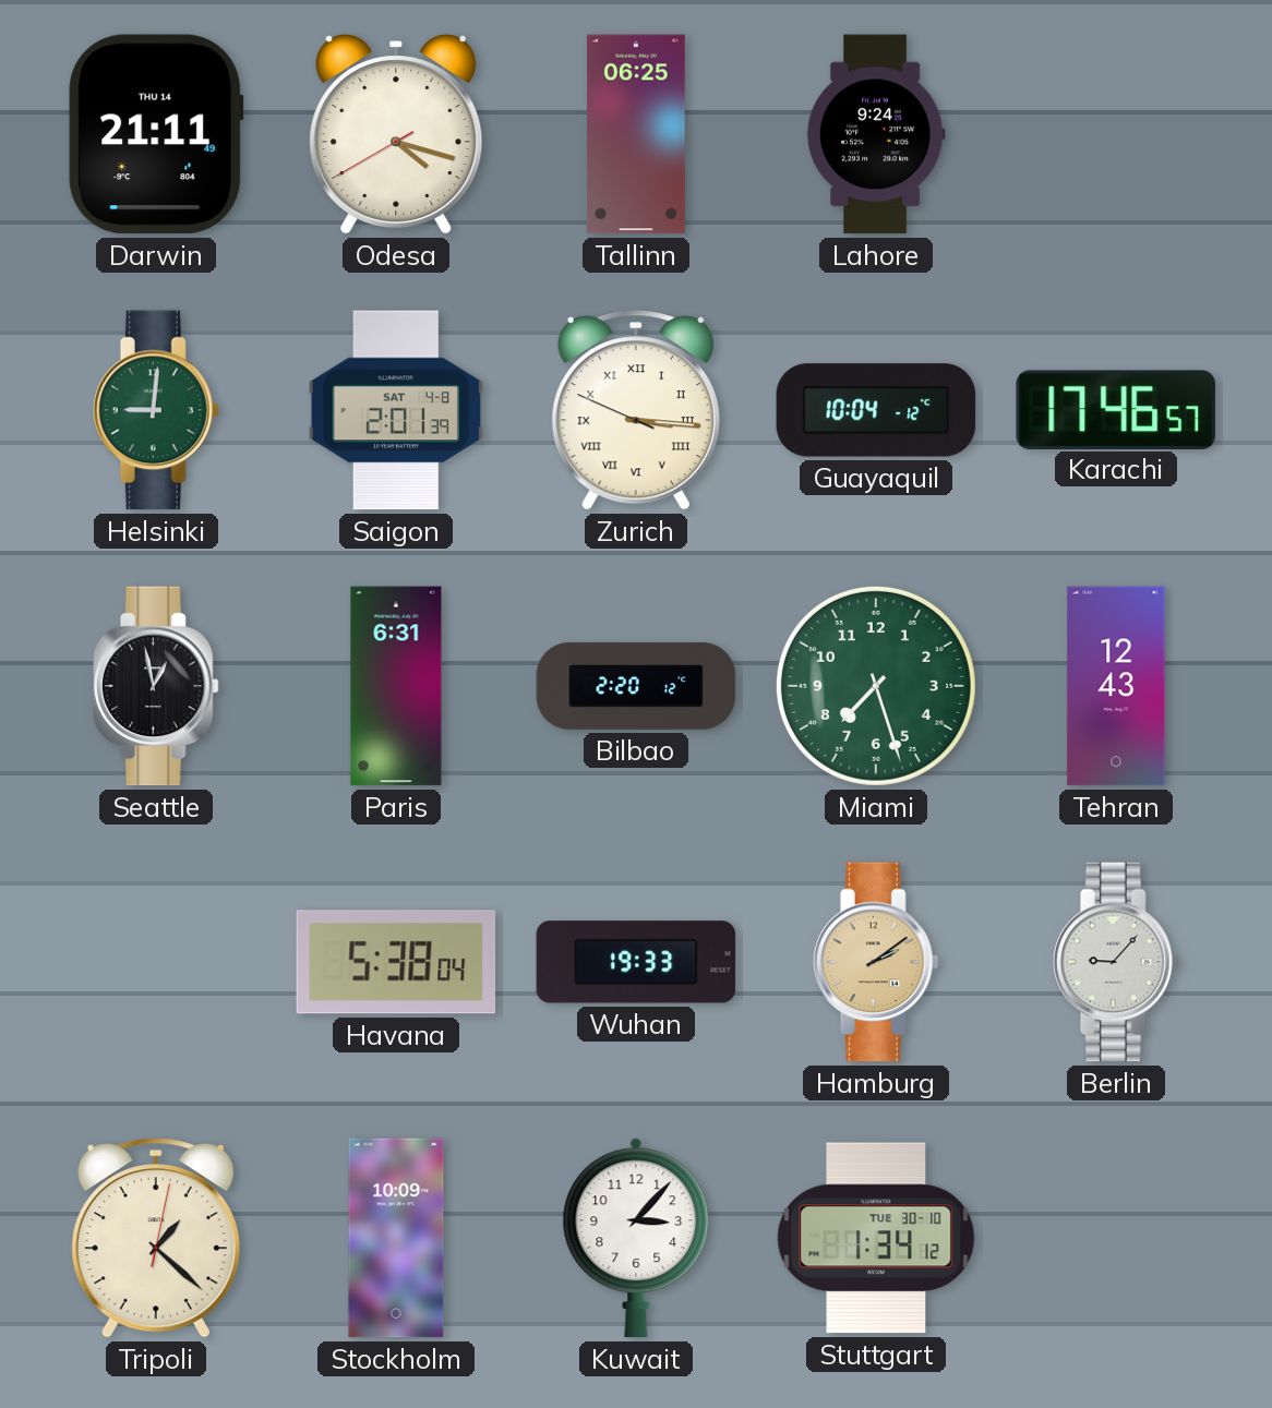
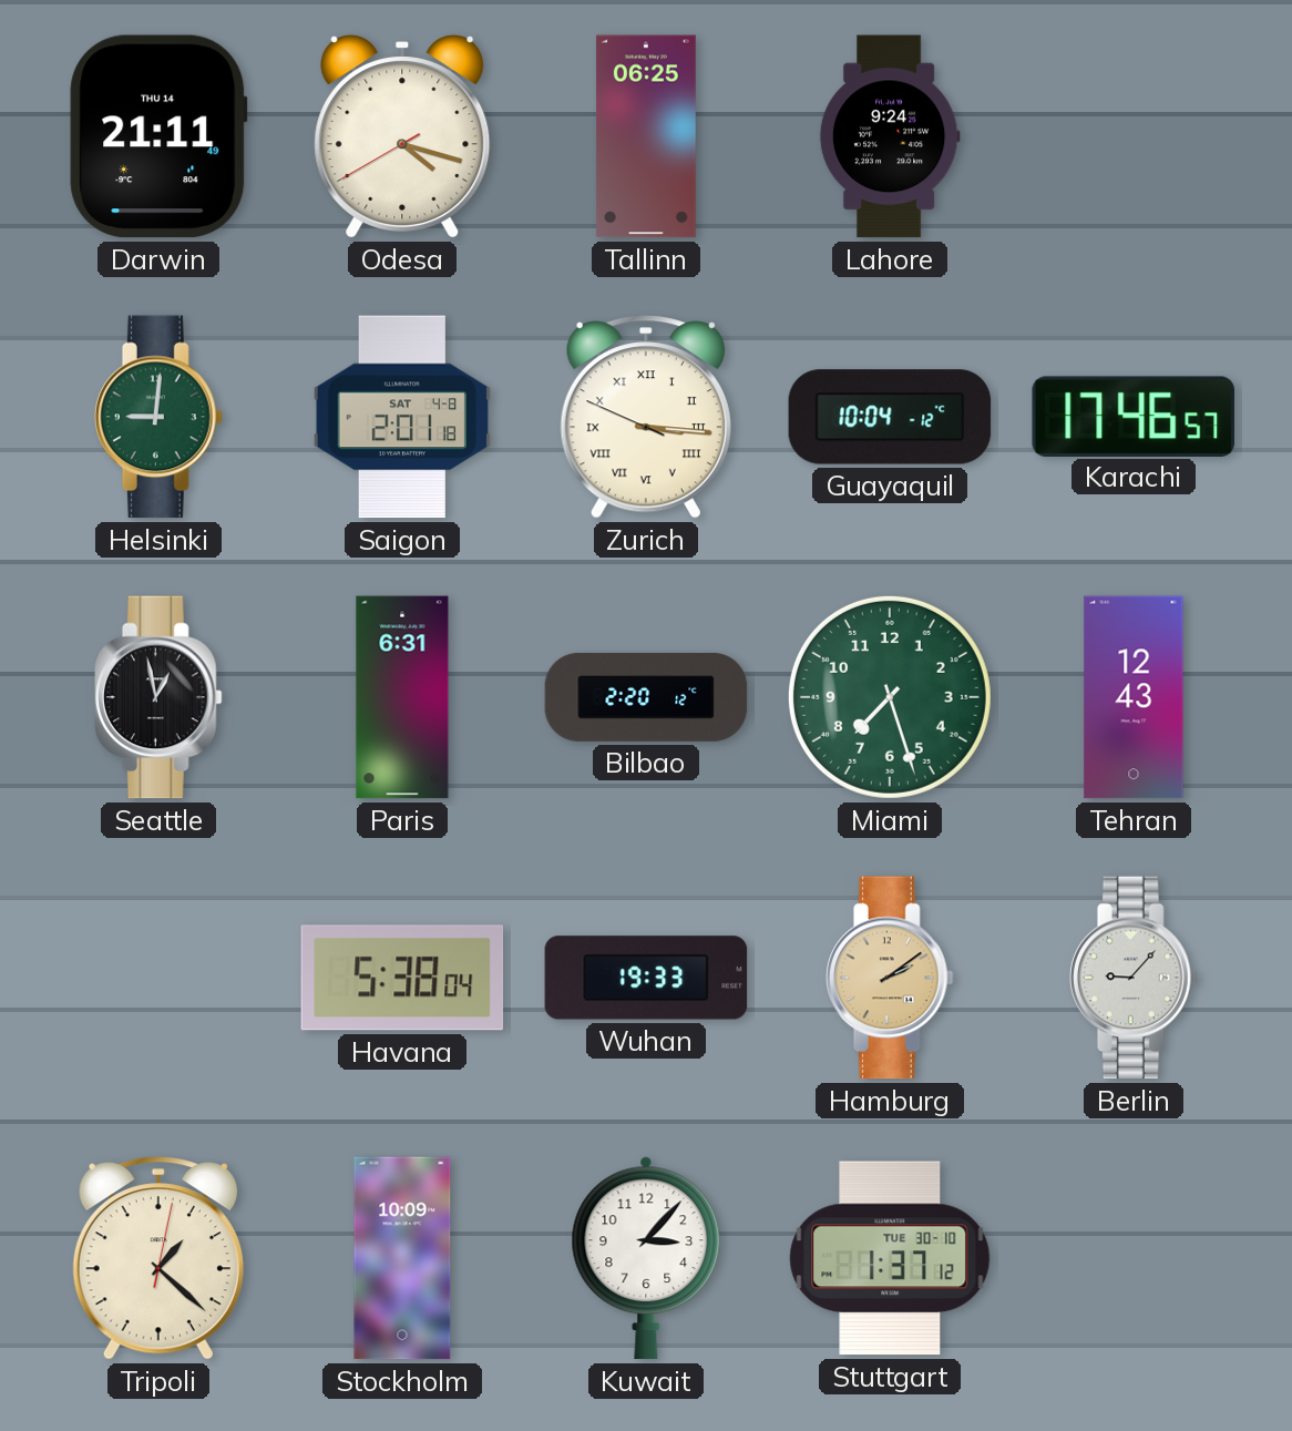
Saigon: 2:01:39 -> 2:01:18 (402, 417)
Stuttgart: 1:34 -> 1:37 (890, 1258)
